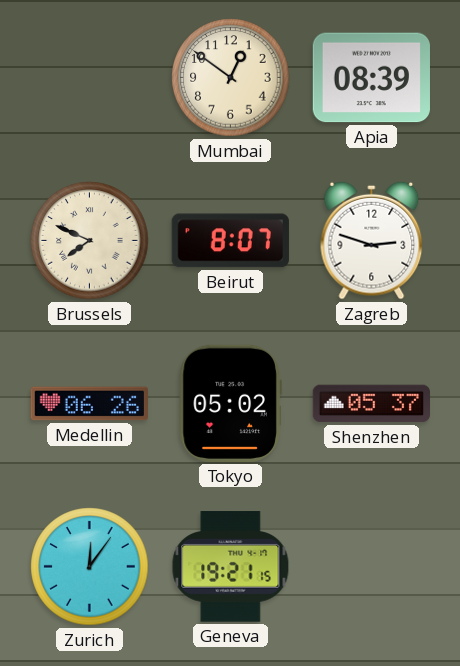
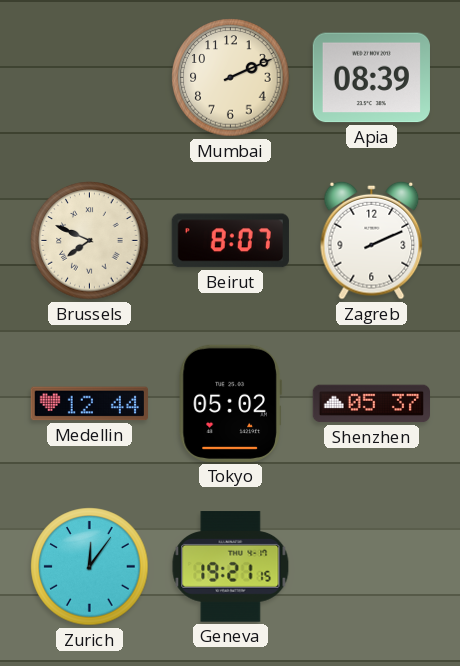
Mumbai: 12:51 -> 2:11 (231, 78)
Zagreb: 2:48 -> 2:11 (372, 240)
Medellin: 06:26 -> 12:44 (89, 404)
